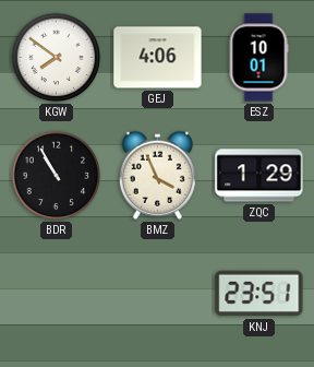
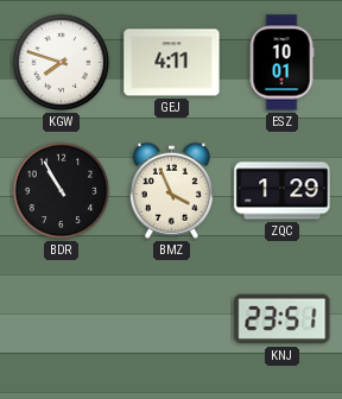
KGW: 7:51 -> 7:48 (62, 63)
GEJ: 4:06 -> 4:11 (172, 63)
